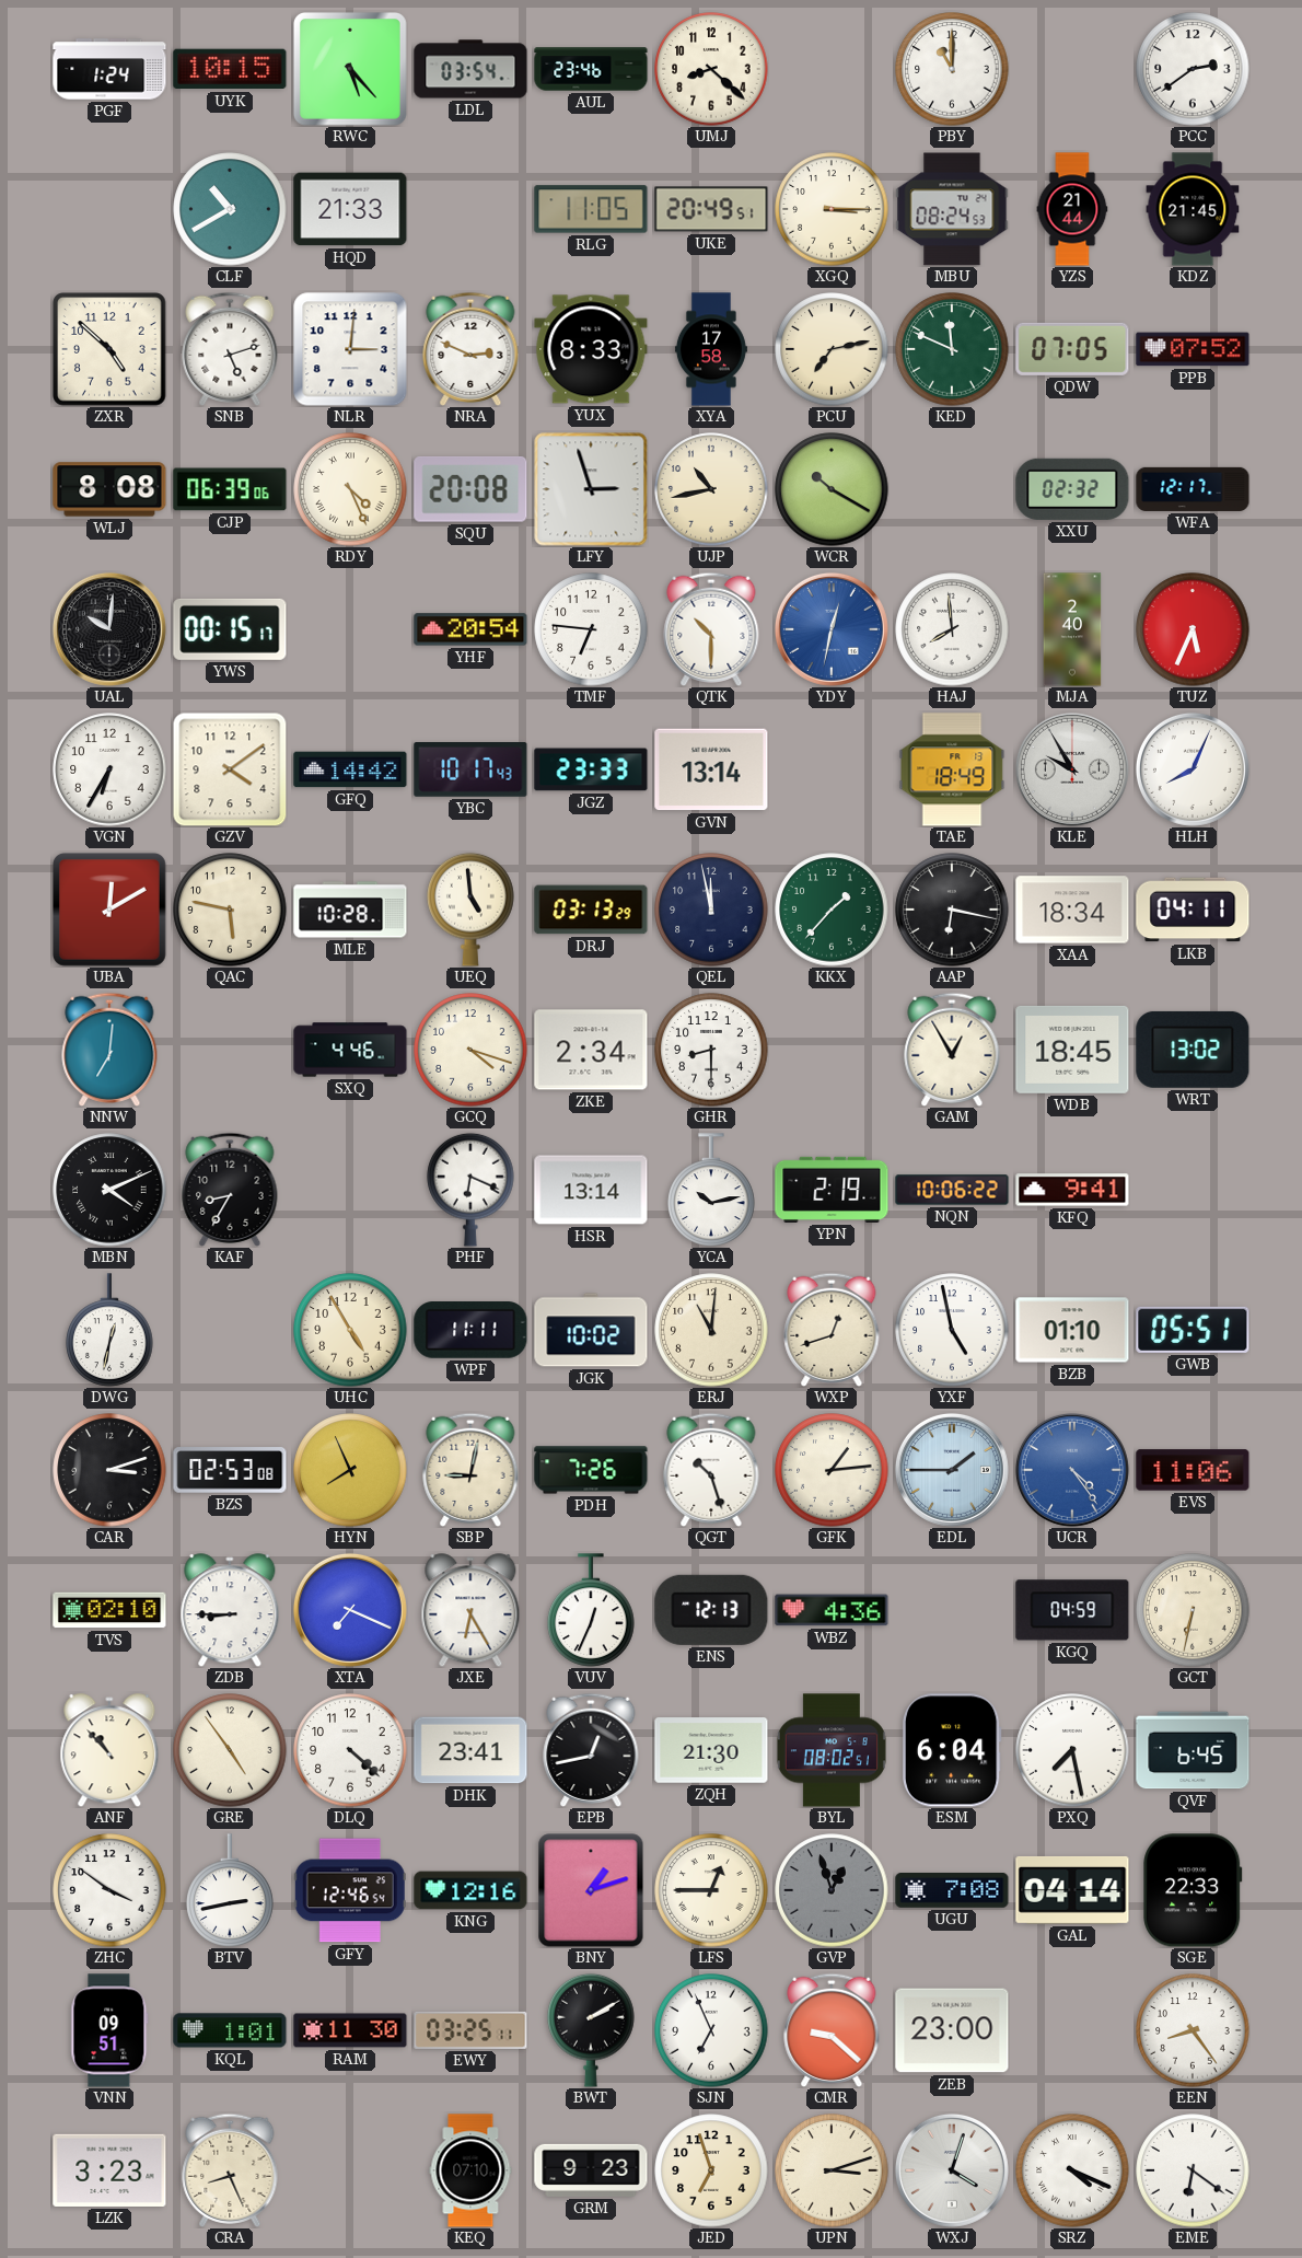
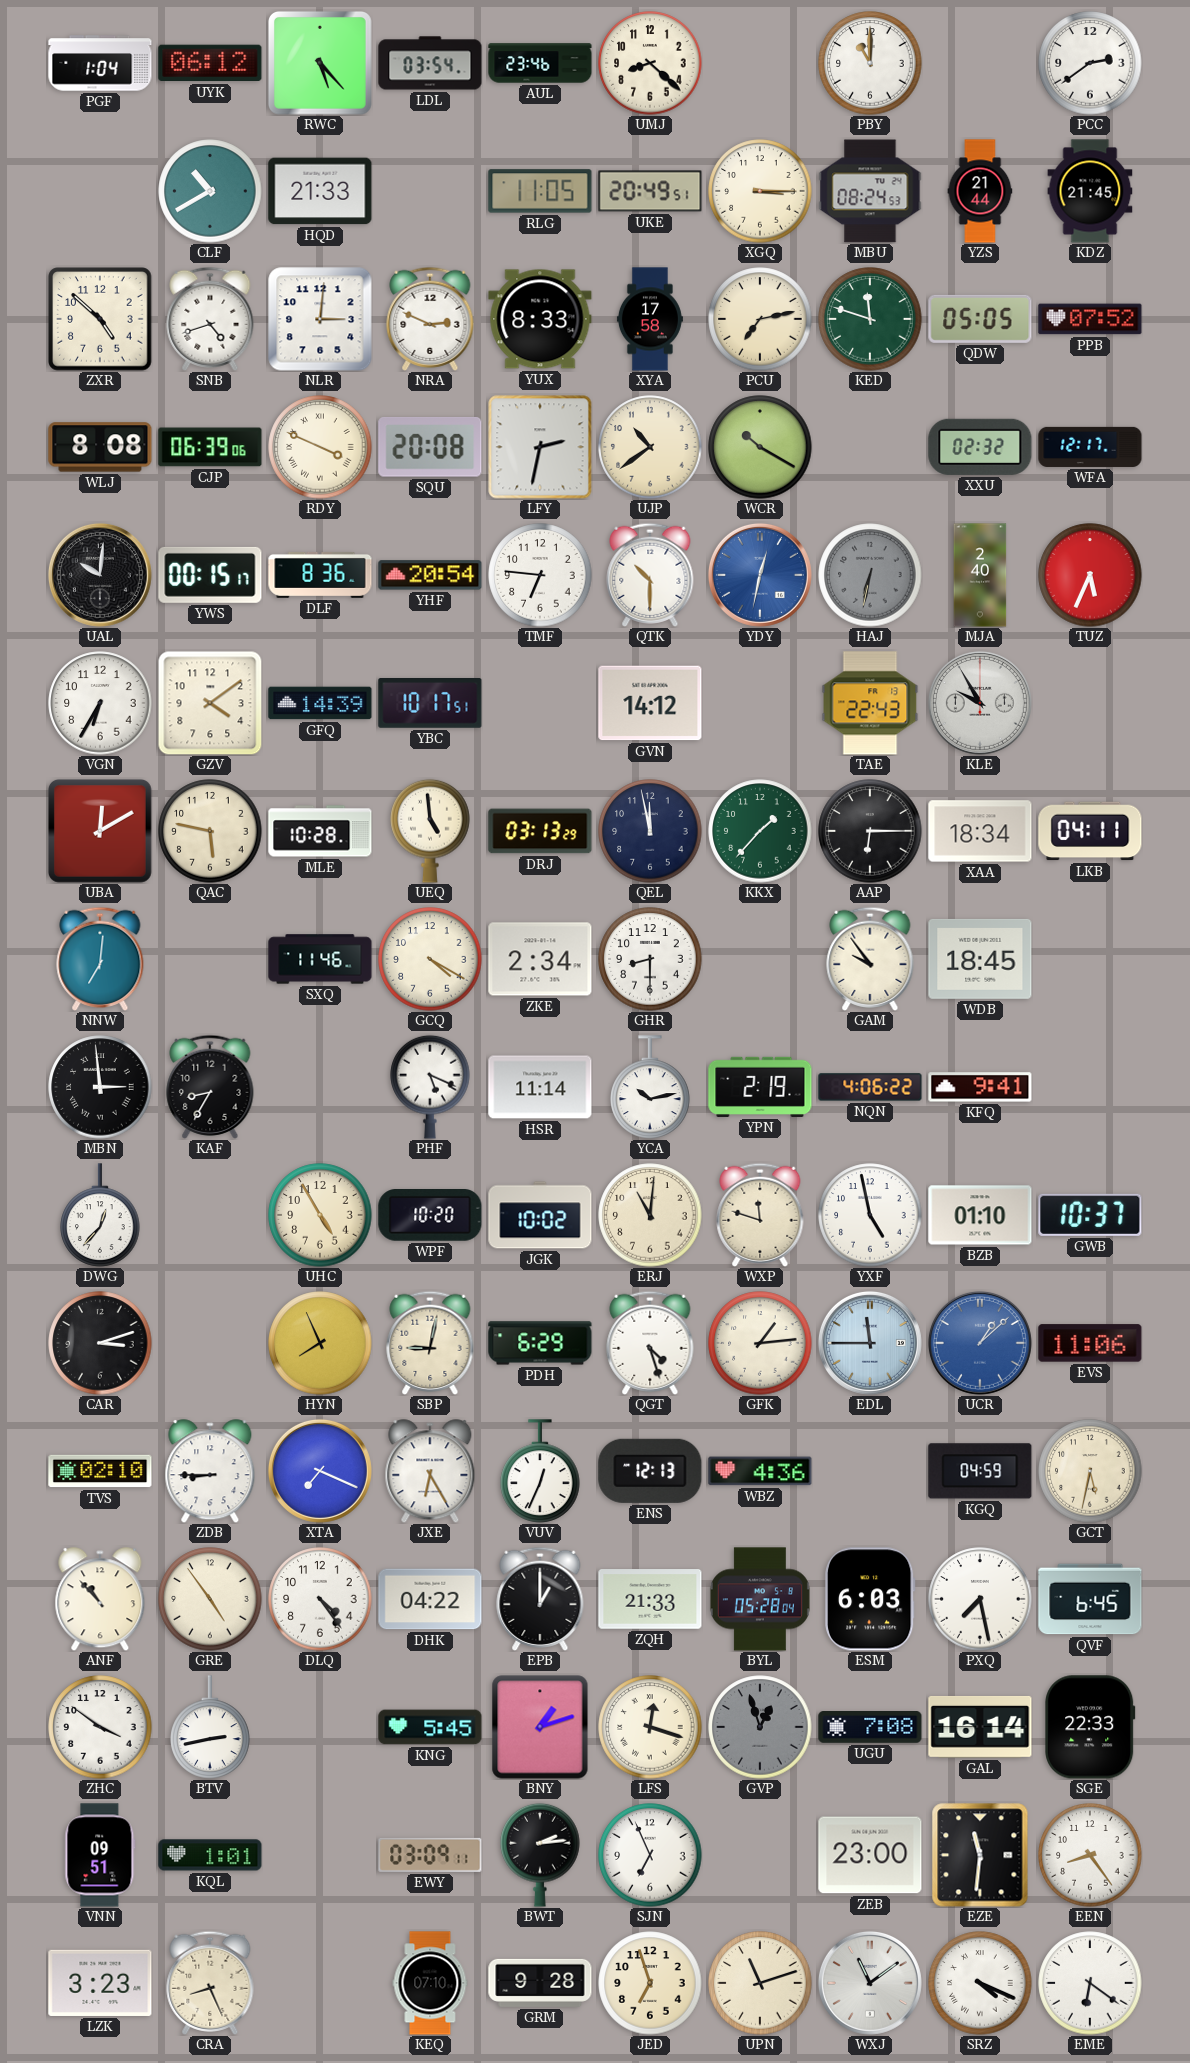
PGF: 1:24 -> 1:04 (100, 63)
UYK: 10:15 -> 06:12 (210, 63)
SNB: 5:12 -> 4:42 (210, 319)
KED: 11:49 -> 11:48 (870, 319)
QDW: 07:05 -> 05:05 (980, 319)
RDY: 4:26 -> 3:49 (320, 447)
LFY: 2:57 -> 2:32 (540, 447)
UJP: 10:43 -> 10:39 (650, 447)
DLF: none -> 8:36 (320, 575)
HAJ: 7:59 -> 6:32 (870, 575)
HAJ dial: white -> grey (870, 575)
GFQ: 14:42 -> 14:39 (320, 703)
YBC: 10:17:43 -> 10:17:51 (430, 704)
JGZ: 23:33 -> none (591, 769)
GVN: 13:14 -> 14:12 (650, 703)
TAE: 18:49 -> 22:43 (870, 703)
HLH: 8:04 -> none (1193, 769)
AAP: 6:17 -> 6:15 (870, 831)
SXQ: 4:46 -> 11:46 (320, 959)
GCQ: 4:18 -> 4:20 (430, 959)
GAM: 12:55 -> 9:54 (870, 959)
WRT: 13:02 -> none (1193, 1050)
MBN: 4:11 -> 2:59 (100, 1087)
PHF: 6:19 -> 5:19 (430, 1087)
HSR: 13:14 -> 11:14 (540, 1087)
NQN: 10:06 -> 4:06 (870, 1087)
DWG: 12:32 -> 12:37 (100, 1215)
WPF: 11:11 -> 10:20 (430, 1215)
WXP: 12:42 -> 11:48 (760, 1215)
GWB: 05:51 -> 10:37 (1090, 1215)
BZS: 02:53 -> none (230, 1470)
PDH: 7:26 -> 6:29 (540, 1343)
QGT: 10:27 -> 4:27 (650, 1343)
EDL: 1:45 -> 11:45 (870, 1343)
UCR: 4:24 -> 1:08 (980, 1343)
GCT: 6:32 -> 5:32 (1090, 1471)
DLQ: 4:22 -> 4:24 (320, 1599)
DHK: 23:41 -> 04:22 (430, 1599)
EPB: 12:43 -> 1:00 (540, 1599)
ZQH: 21:30 -> 21:33 (650, 1599)
BYL: 08:02 -> 05:28 (760, 1599)
ESM: 6:04 -> 6:03 (871, 1599)
GFY: 12:46 -> none (350, 1890)
KNG: 12:16 -> 5:45 (430, 1727)
LFS: 12:45 -> 12:18 (650, 1727)
GAL: 04:14 -> 16:14 (980, 1727)
RAM: 11:30 -> none (350, 2030)
EWY: 03:25 -> 03:09 (430, 1855)
BWT: 2:10 -> 2:14 (540, 1855)
CMR: 9:22 -> none (832, 2030)
EZE: none -> 11:31 (980, 1855)
GRM: 9:23 -> 9:28 (540, 1983)
UPN: 3:12 -> 11:12 (760, 1983)
WXJ: 4:03 -> 11:09 (870, 1983)
